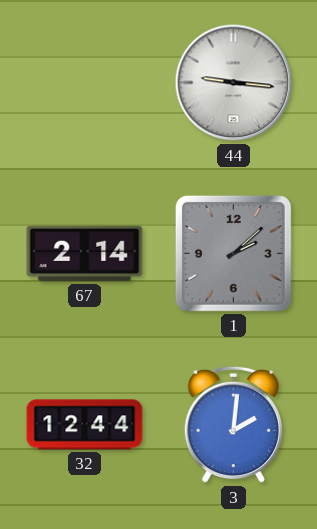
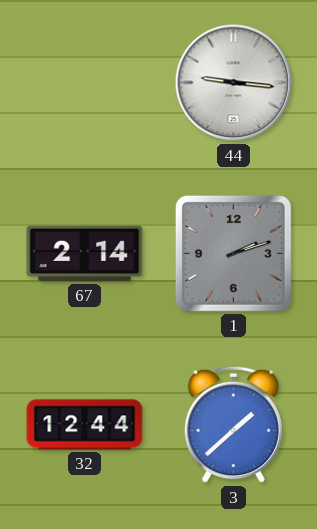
1: 2:08 -> 2:12 (233, 253)
3: 2:01 -> 1:38 (233, 425)
